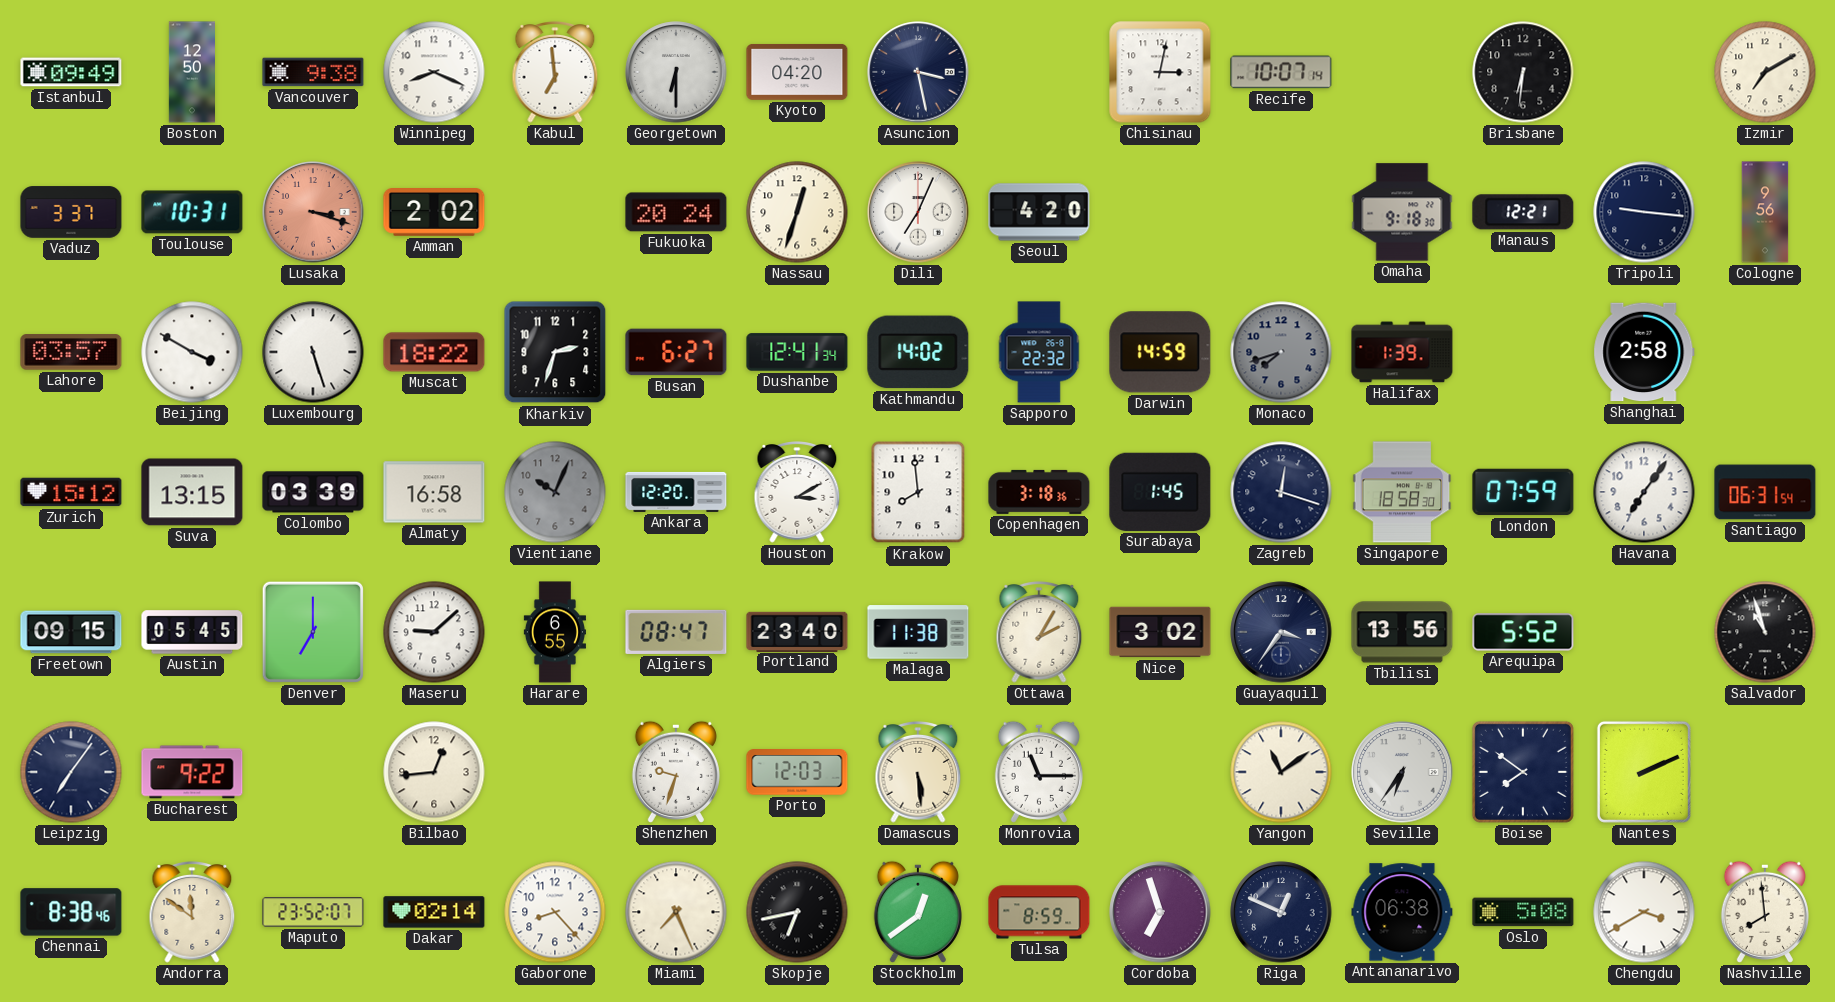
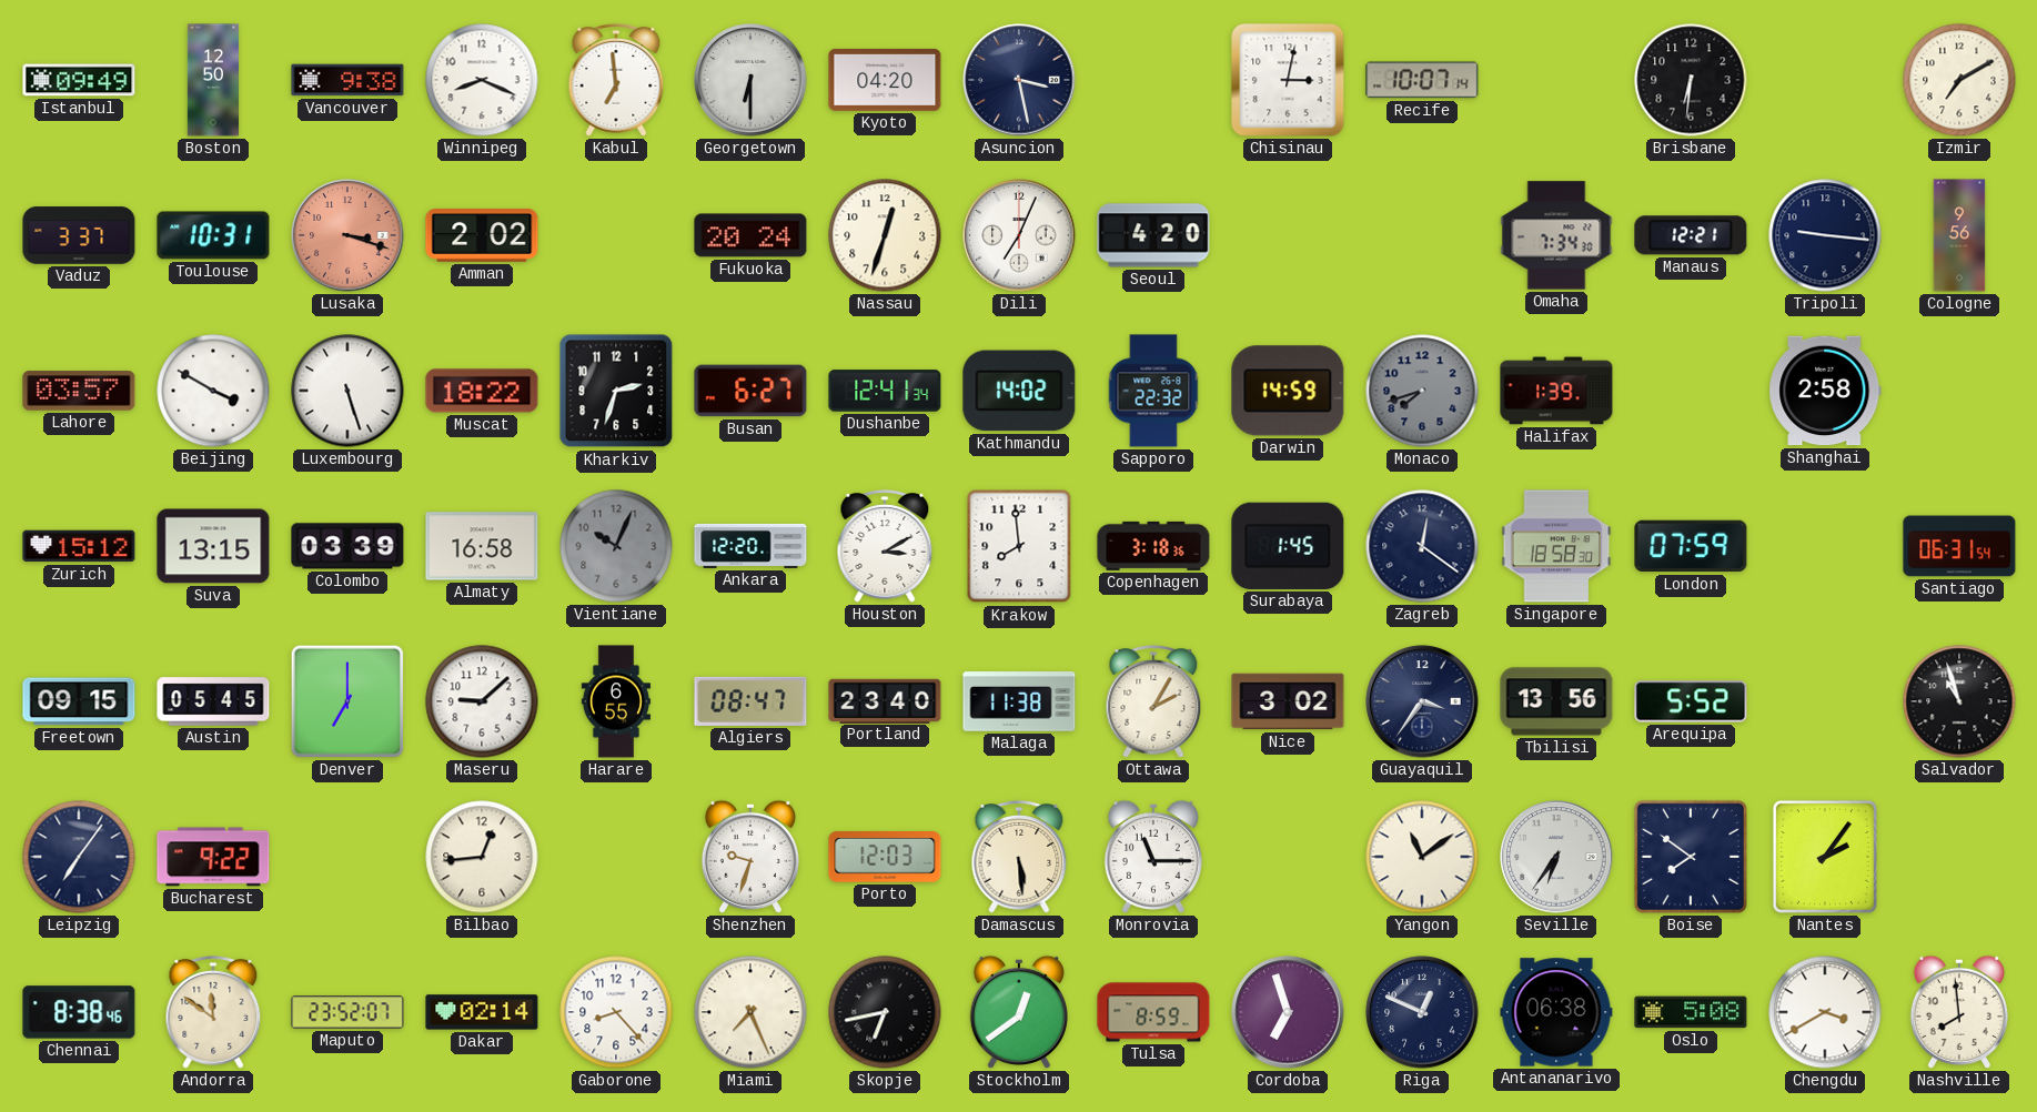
Omaha: 9:18 -> 7:34 (1556, 235)
Zagreb: 12:18 -> 12:21 (1422, 546)
Havana: 7:06 -> none (1644, 492)
Nantes: 2:11 -> 2:06 (1825, 857)
